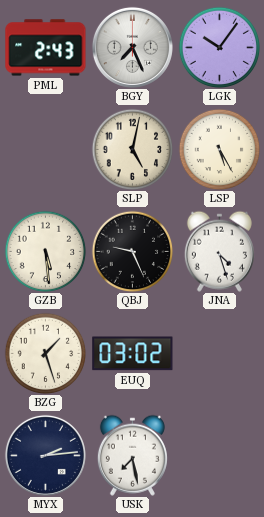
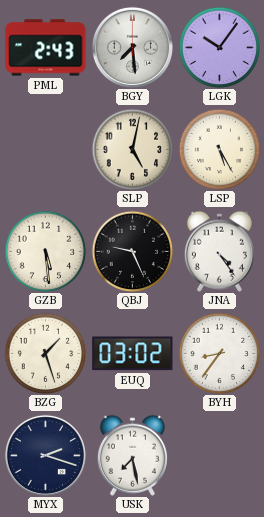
BGY: 7:26 -> 7:29 (132, 47)
JNA: 4:27 -> 4:24 (219, 251)
BYH: none -> 8:36 (219, 353)
MYX: 2:14 -> 2:18 (45, 455)
